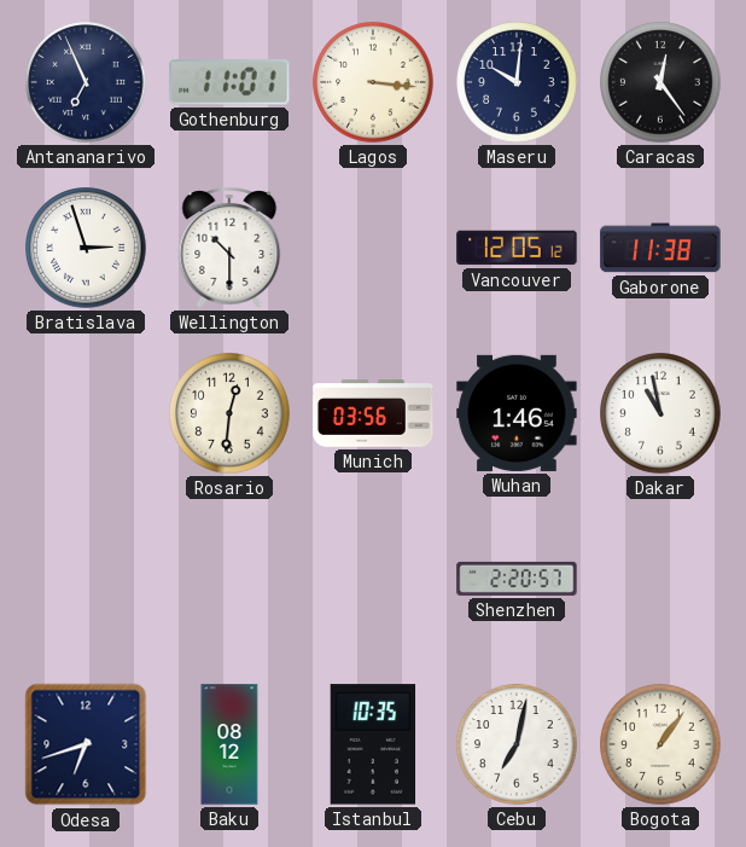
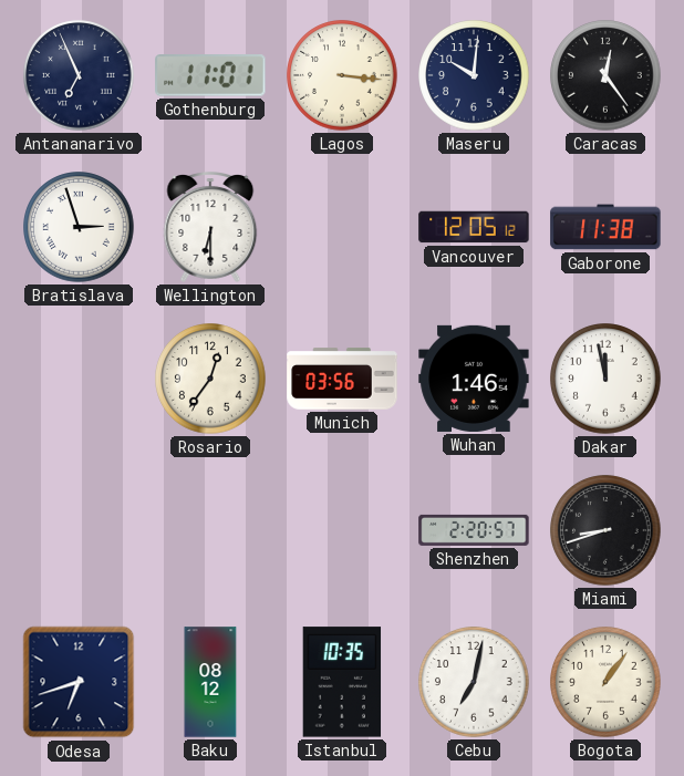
Wellington: 10:30 -> 6:30 (210, 228)
Rosario: 12:31 -> 12:36 (210, 379)
Dakar: 10:58 -> 11:58 (605, 379)
Miami: none -> 8:42 (605, 530)
